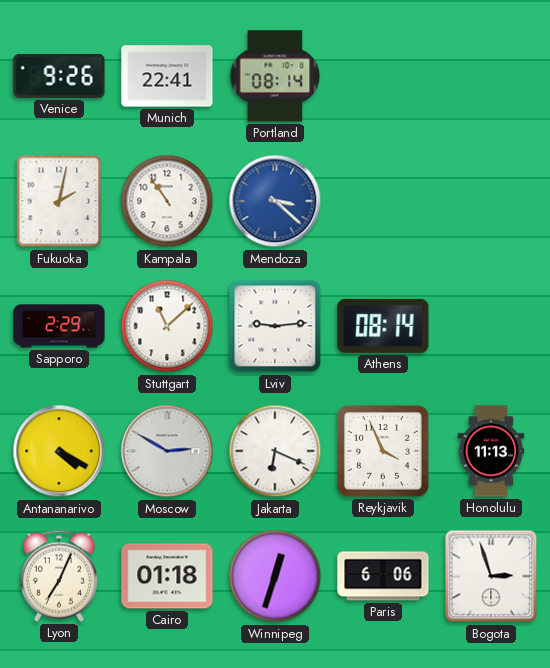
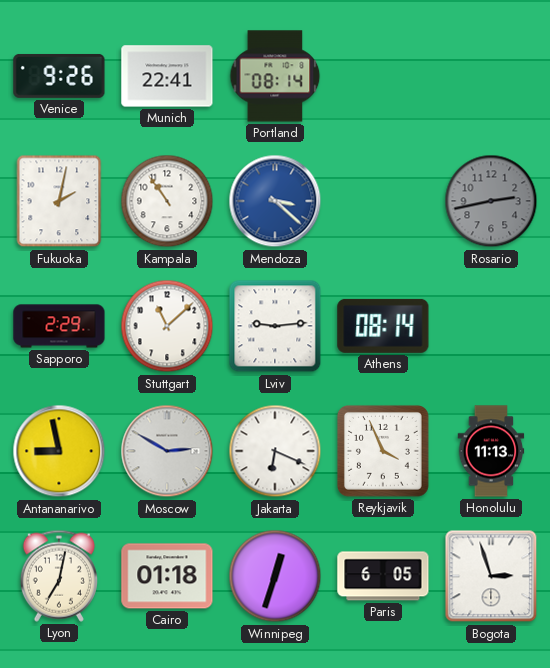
Rosario: none -> 2:43 (491, 201)
Antananarivo: 4:20 -> 8:58 (59, 451)
Lyon: 7:04 -> 7:02 (59, 576)
Paris: 6:06 -> 6:05 (383, 576)
